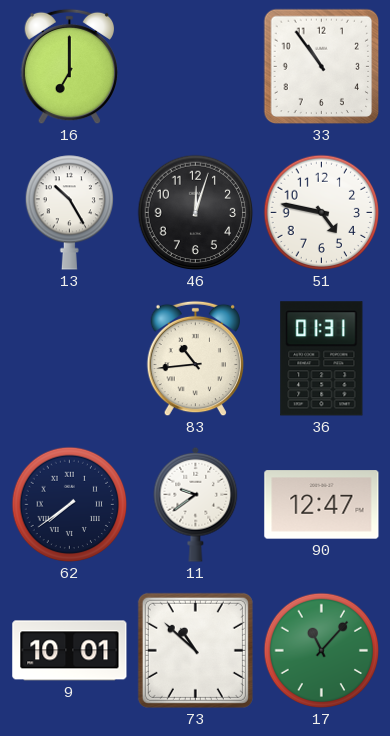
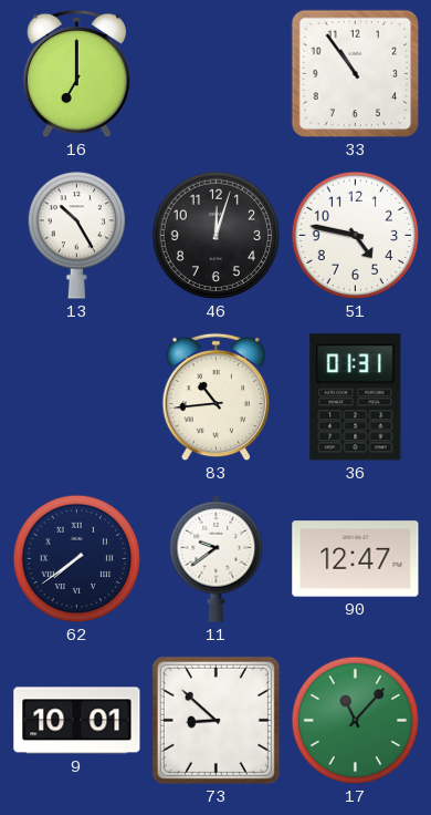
73: 10:52 -> 8:52 (215, 720)
